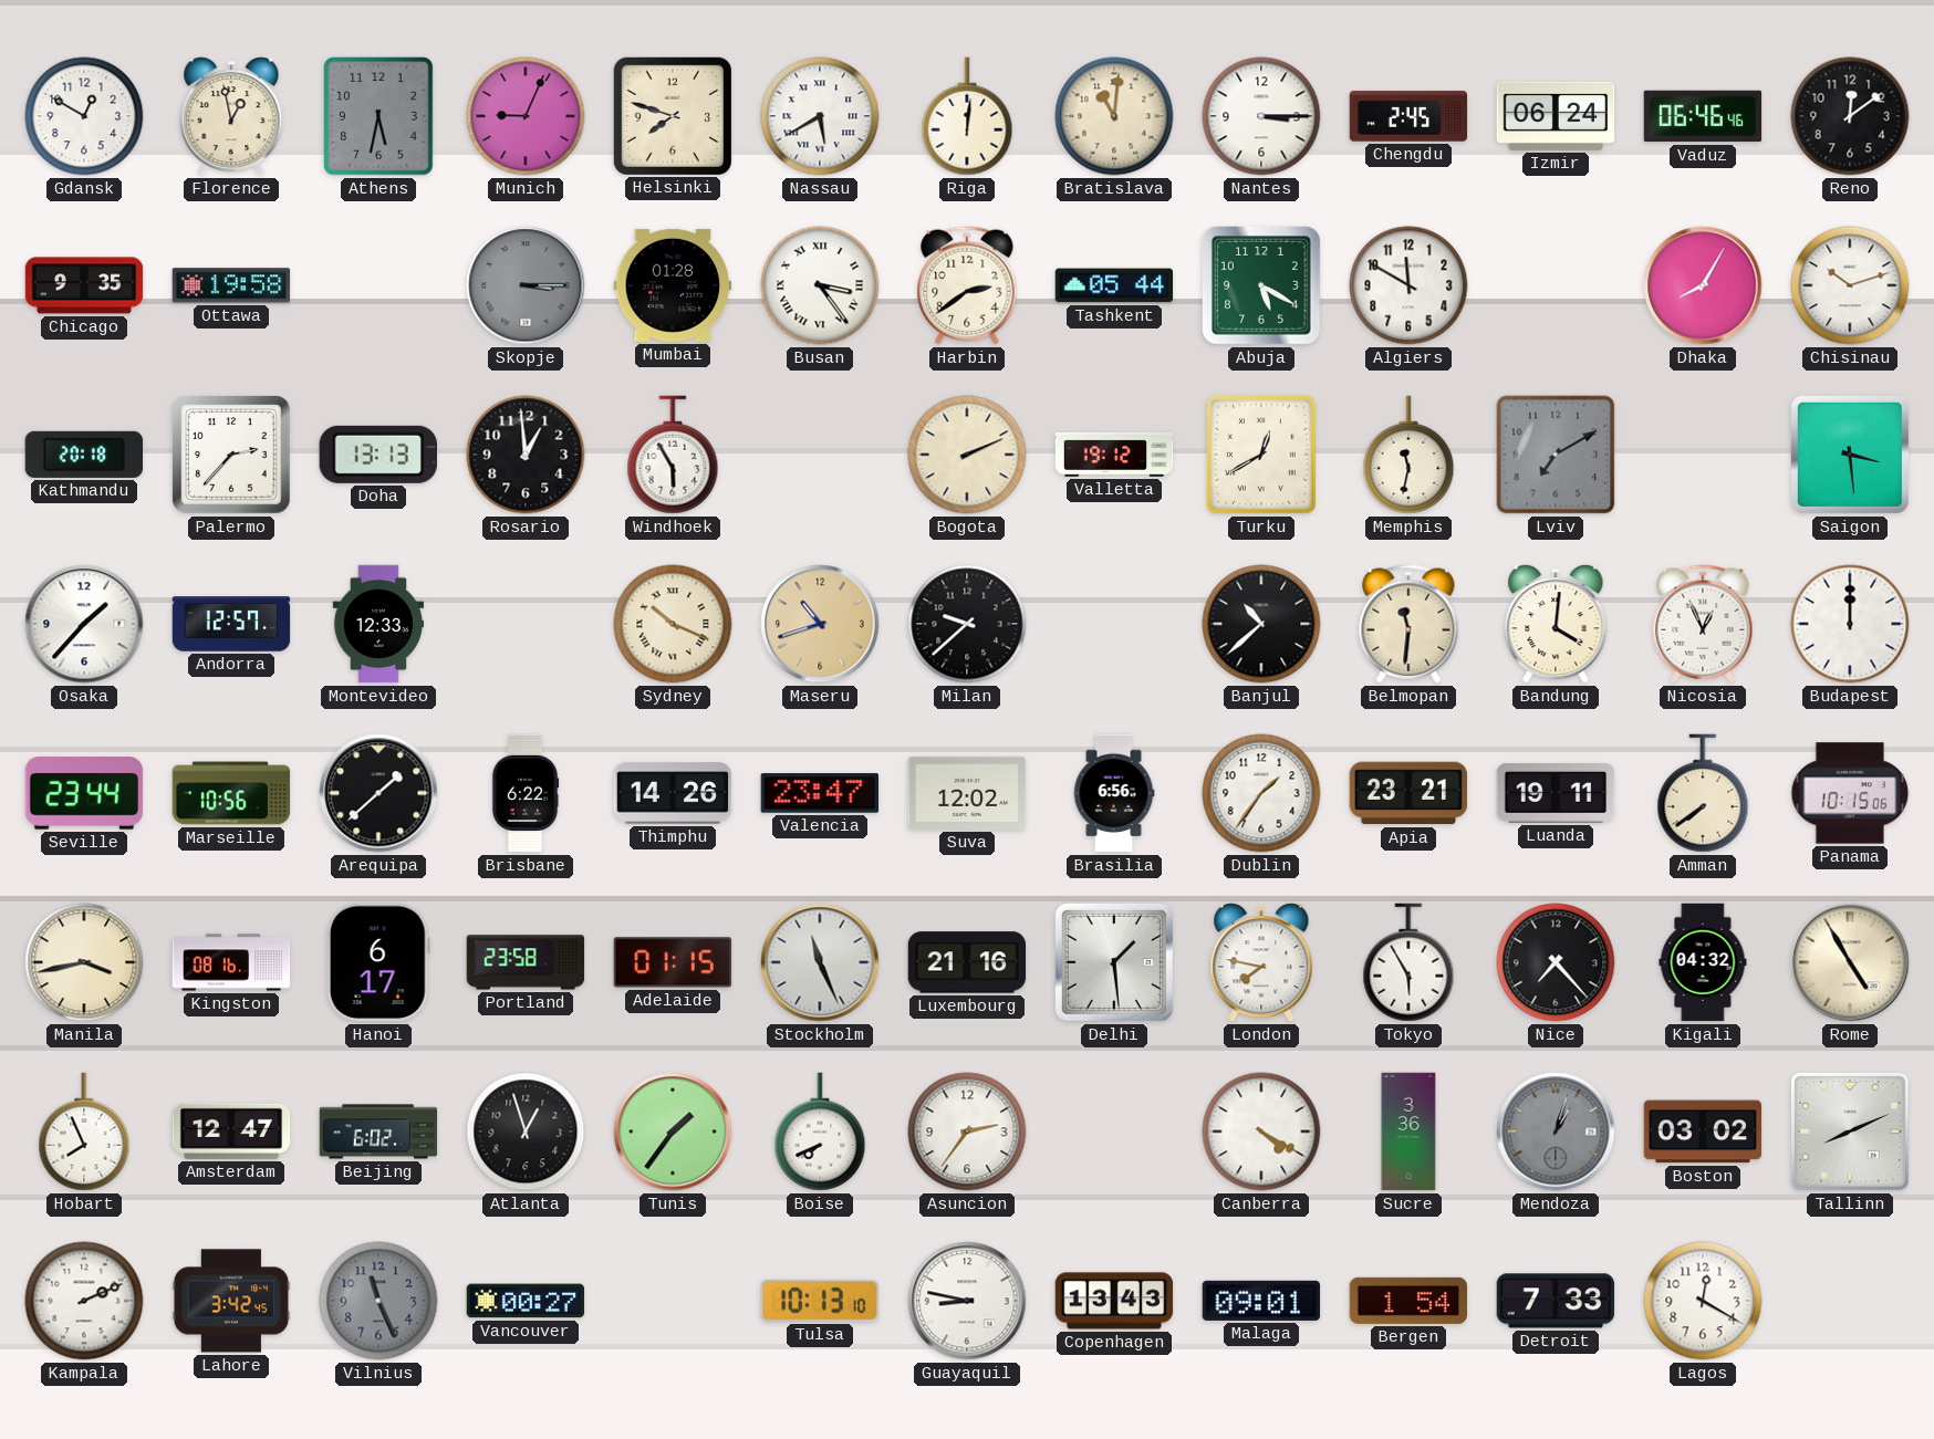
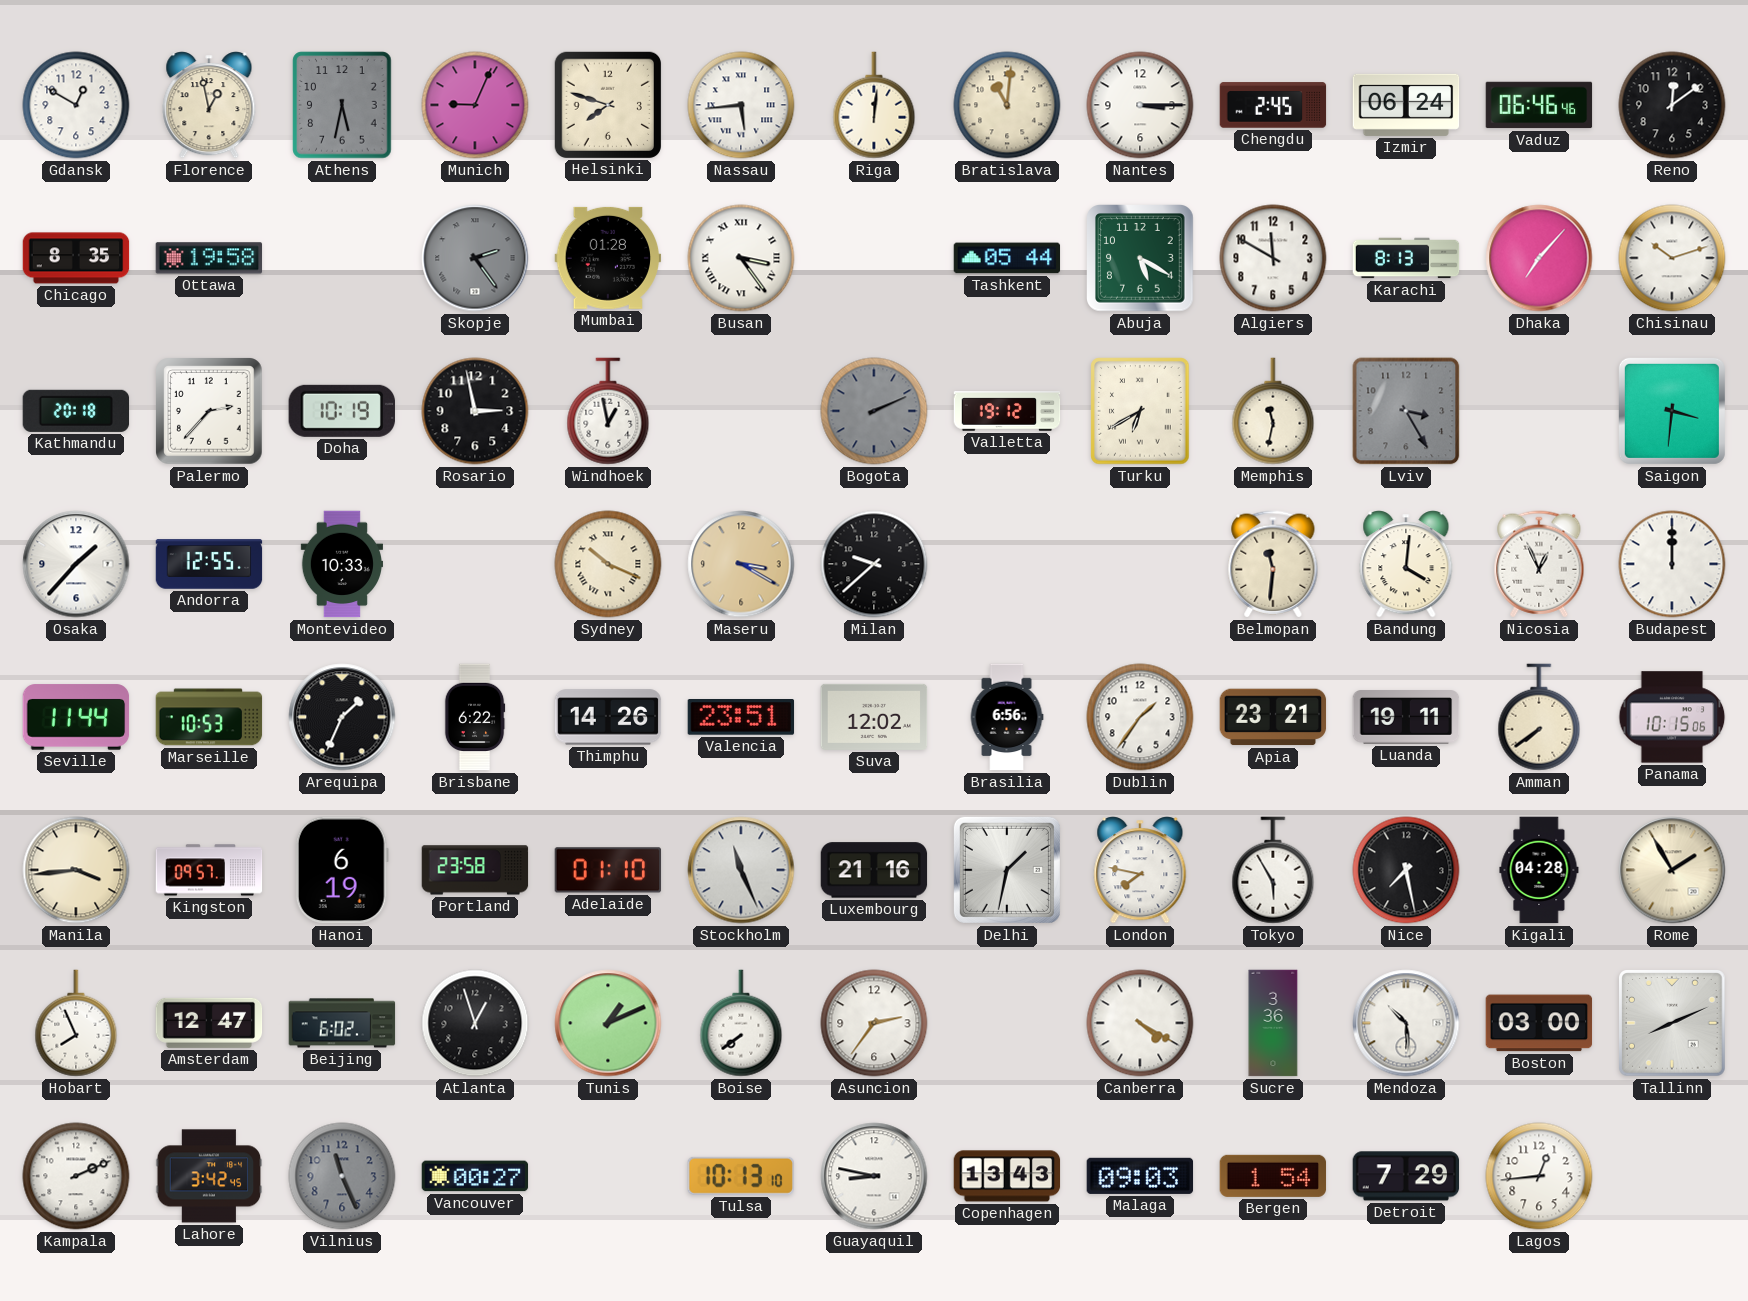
Nassau: 5:40 -> 5:44 (741, 105)
Chicago: 9:35 -> 8:35 (76, 258)
Skopje: 3:15 -> 2:24 (475, 258)
Harbin: 2:39 -> none (967, 285)
Karachi: none -> 8:13 (1406, 258)
Dhaka: 8:05 -> 7:07 (1539, 258)
Doha: 13:13 -> 10:19 (342, 411)
Rosario: 12:59 -> 2:58 (475, 411)
Windhoek: 5:55 -> 12:58 (608, 411)
Bogota dial: cream -> grey (874, 411)
Turku: 12:40 -> 6:40 (1140, 411)
Lviv: 7:10 -> 3:25 (1406, 411)
Saigon: 3:29 -> 3:31 (1672, 411)
Andorra: 12:57 -> 12:55 (209, 564)
Montevideo: 12:33 -> 10:33 (341, 564)
Maseru: 10:42 -> 3:20 (741, 564)
Banjul: 10:38 -> none (1261, 624)
Seville: 23:44 -> 11:44 (76, 717)
Marseille: 10:56 -> 10:53 (209, 717)
Arequipa: 1:38 -> 1:34 (342, 717)
Valencia: 23:47 -> 23:51 (741, 717)
Manila: 3:43 -> 3:44 (76, 870)
Kingston: 08:16 -> 09:57 (209, 870)
Hanoi: 6:17 -> 6:19 (342, 870)
Adelaide: 01:15 -> 01:10 (608, 870)
Delhi: 1:29 -> 1:32 (1007, 870)
Nice: 7:23 -> 7:28 (1406, 870)
Kigali: 04:32 -> 04:28 (1539, 870)
Rome: 4:55 -> 1:55 (1672, 870)
Tunis: 1:36 -> 1:11 (608, 1023)
Boise: 7:41 -> 7:39 (741, 1023)
Mendoza: 1:03 -> 10:29 (1406, 1023)
Mendoza dial: grey -> white (1406, 1023)
Boston: 03:02 -> 03:00 (1539, 1023)
Malaga: 09:01 -> 09:03 (1140, 1176)
Detroit: 7:33 -> 7:29 (1406, 1176)
Lagos: 12:20 -> 12:44 (1539, 1176)
